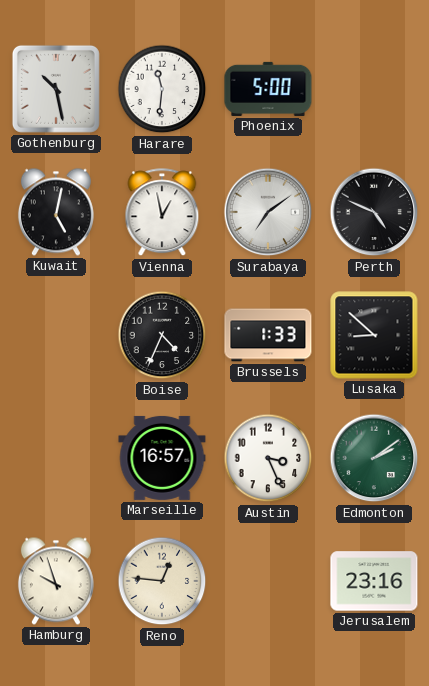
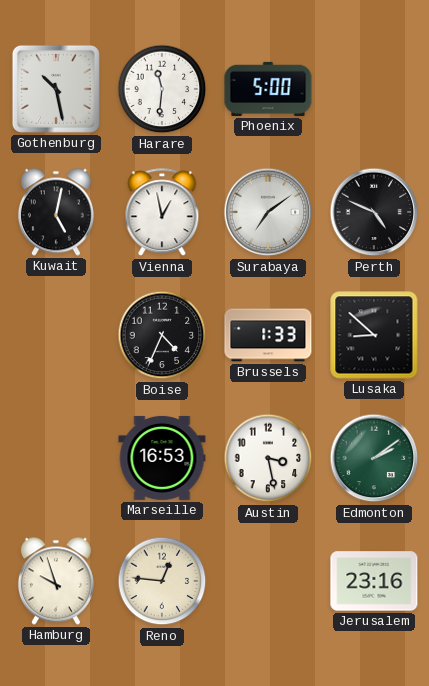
Marseille: 16:57 -> 16:53 (162, 458)
Austin: 3:26 -> 3:28 (268, 458)
